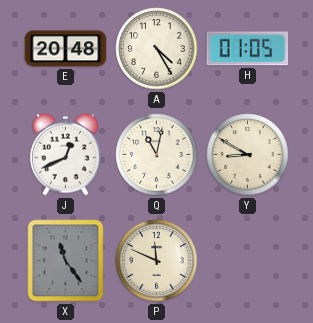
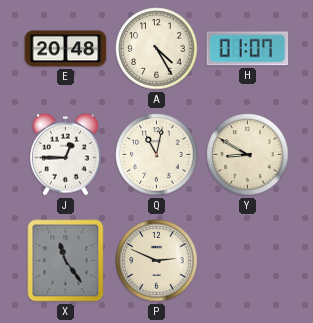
H: 01:05 -> 01:07 (248, 49)
J: 12:41 -> 12:45 (66, 154)
P: 11:49 -> 2:49 (157, 261)
